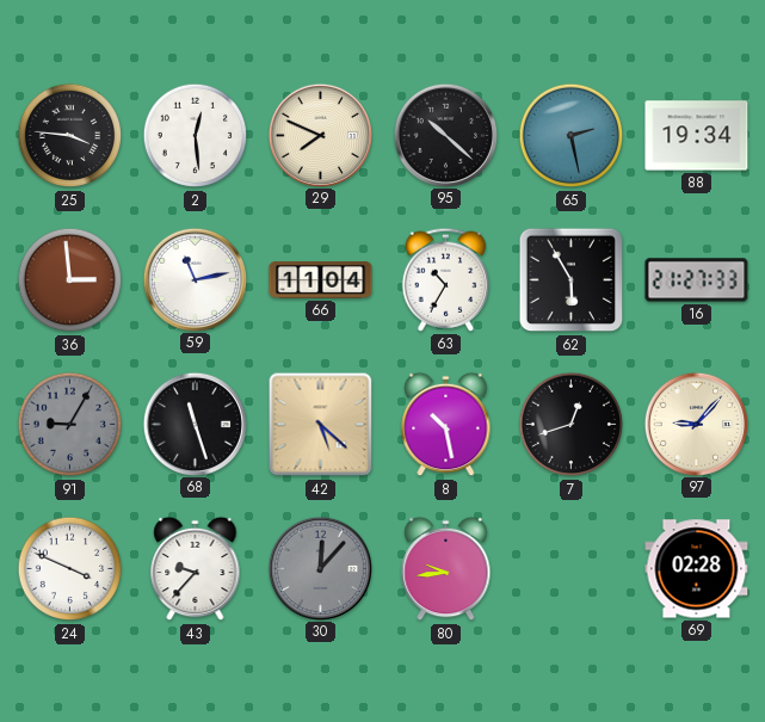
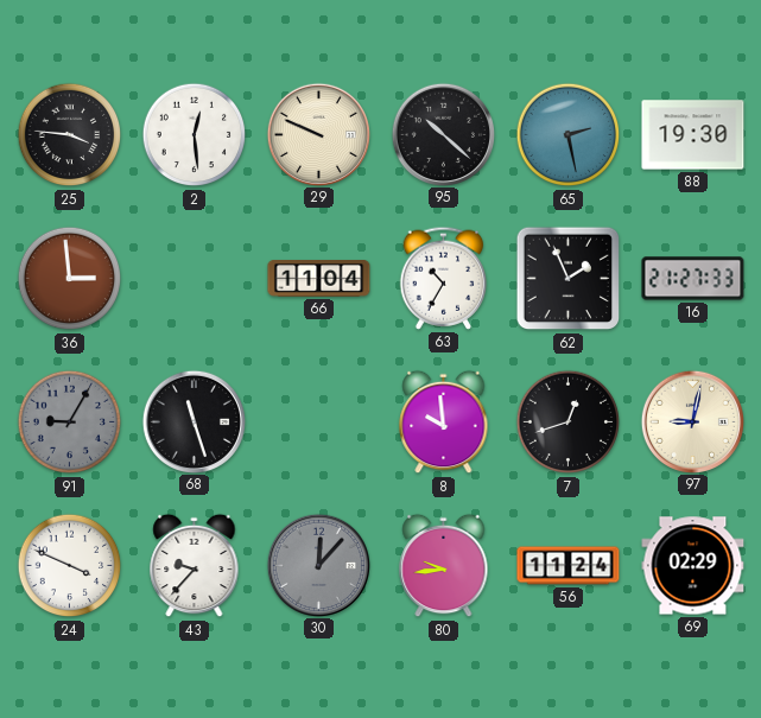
29: 7:49 -> 9:49 (318, 134)
88: 19:34 -> 19:30 (693, 135)
59: 11:13 -> none (195, 279)
62: 5:55 -> 1:56 (569, 279)
42: 5:22 -> none (321, 425)
8: 10:28 -> 9:59 (444, 422)
97: 9:07 -> 9:02 (692, 421)
56: none -> 11:24 (569, 566)
69: 02:28 -> 02:29 (693, 566)
